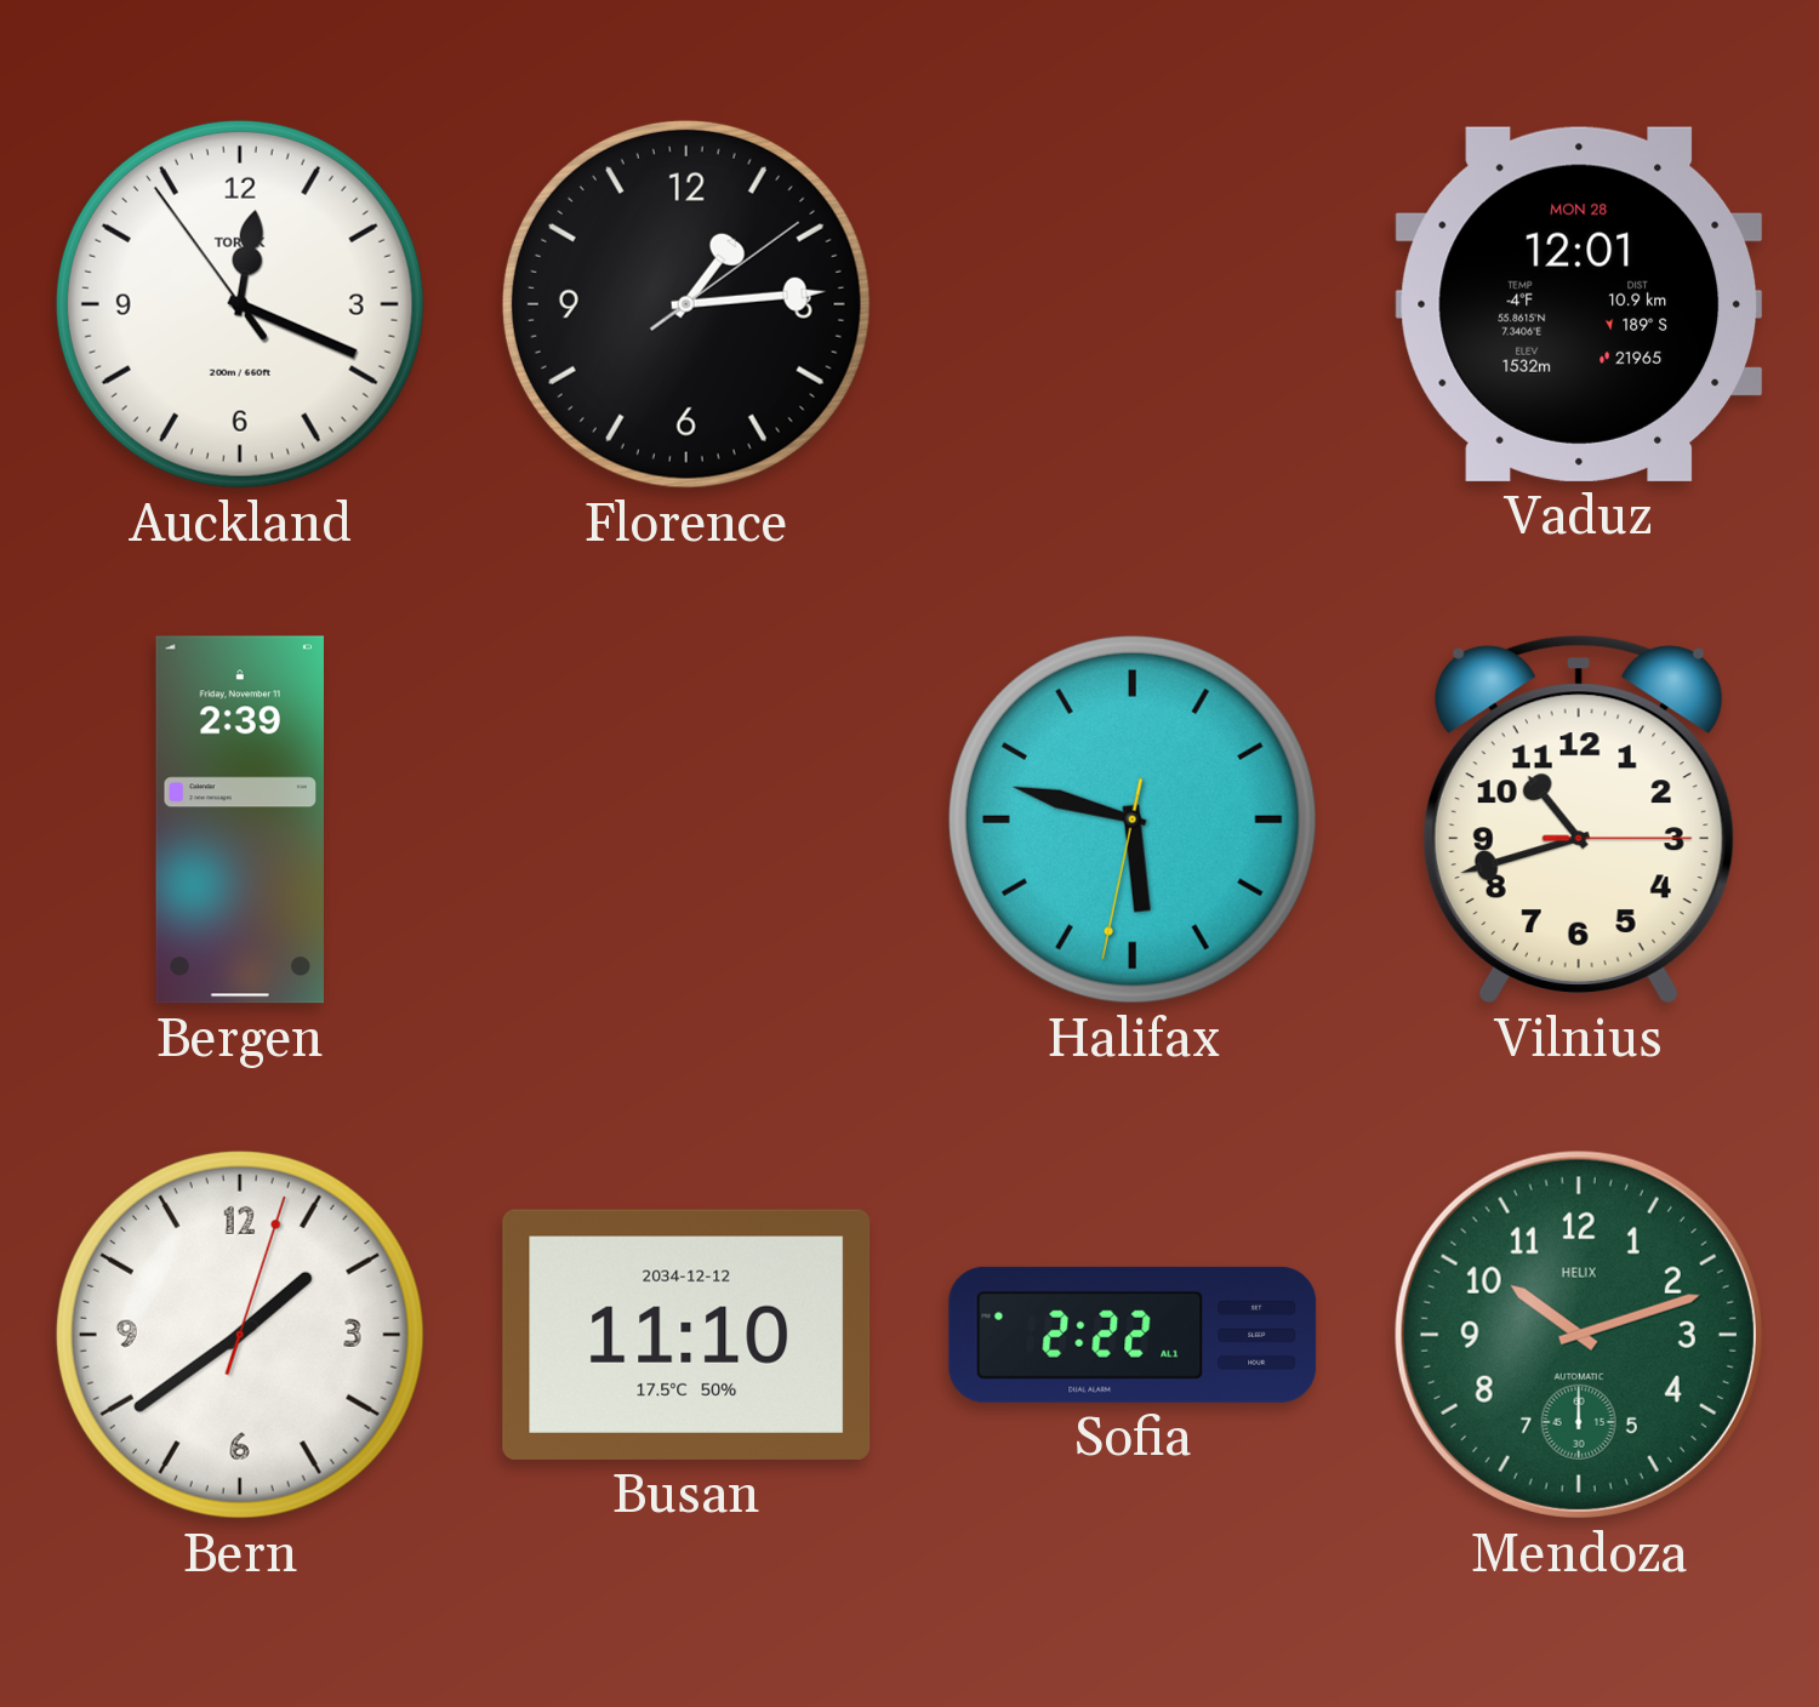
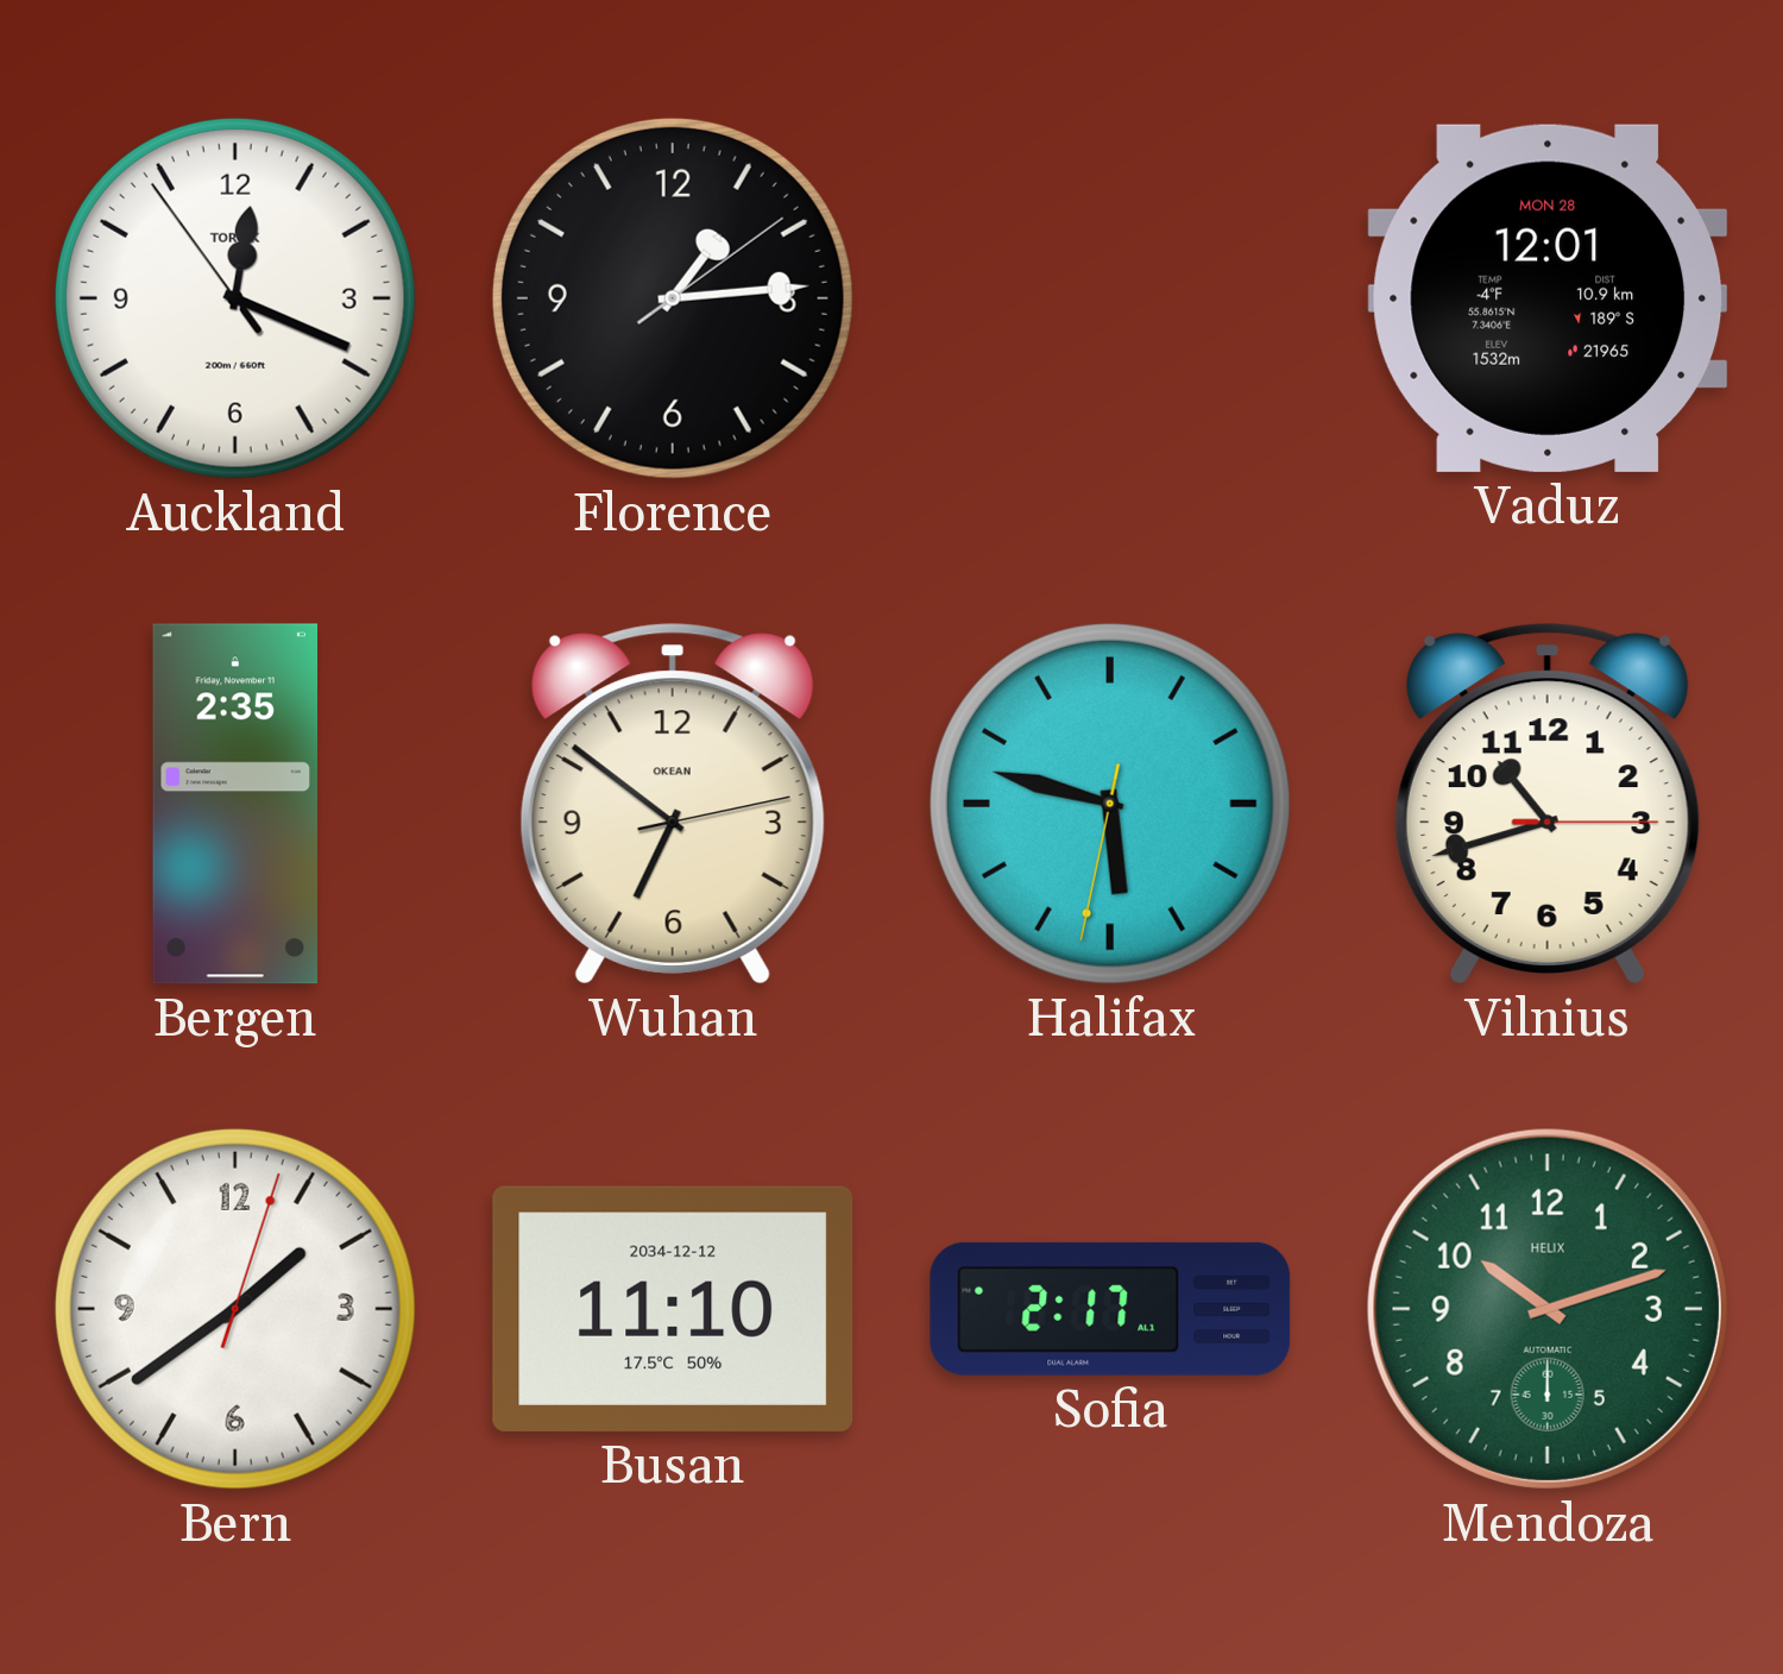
Bergen: 2:39 -> 2:35 (234, 804)
Wuhan: none -> 6:51 (673, 804)
Sofia: 2:22 -> 2:17 (1110, 1309)
